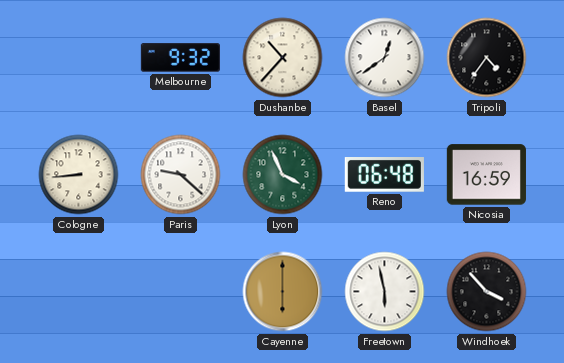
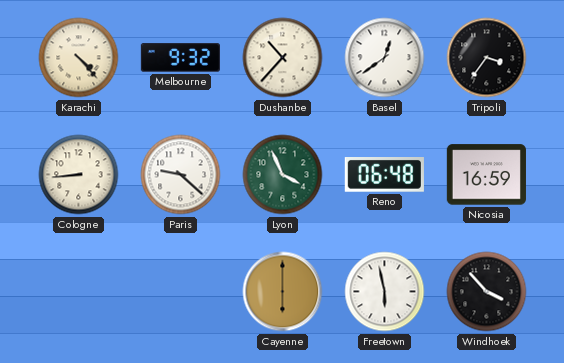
Karachi: none -> 4:23 (79, 58)
Tripoli: 4:36 -> 3:36 (487, 58)
